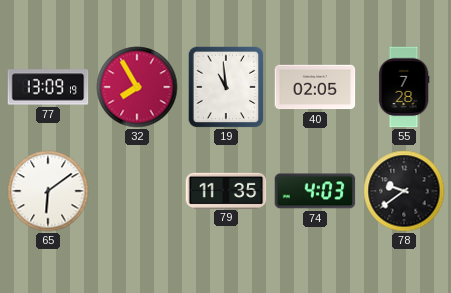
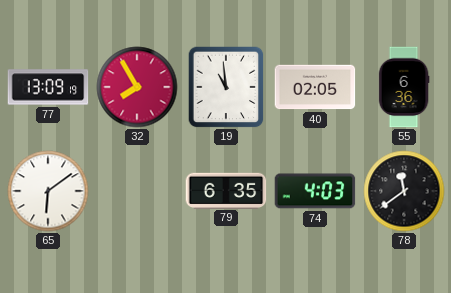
55: 7:28 -> 6:36 (404, 87)
79: 11:35 -> 6:35 (226, 190)
78: 9:39 -> 11:39 (404, 191)
